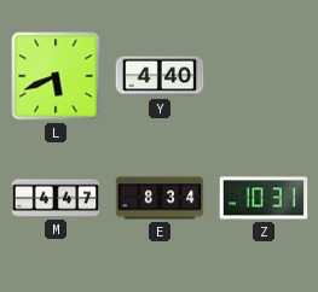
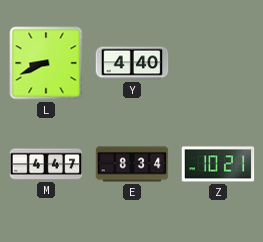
L: 5:41 -> 8:41 (46, 63)
Z: 10:31 -> 10:21 (218, 164)
